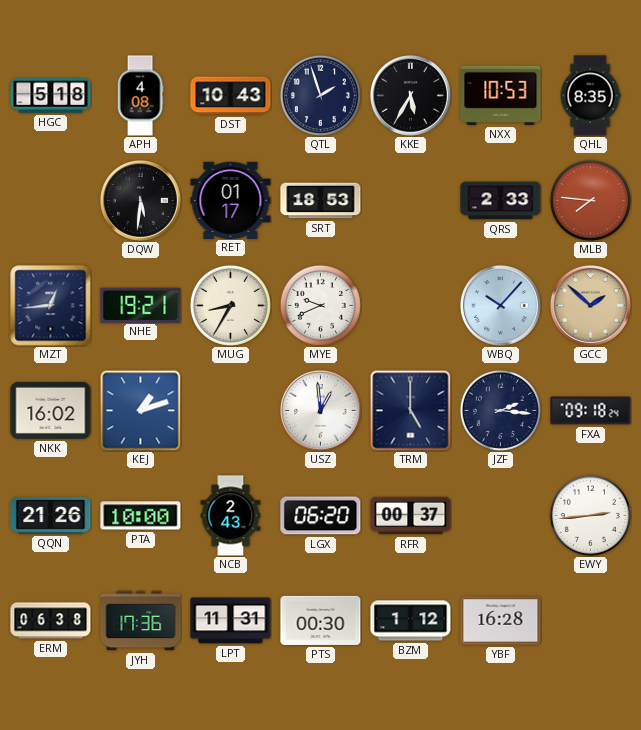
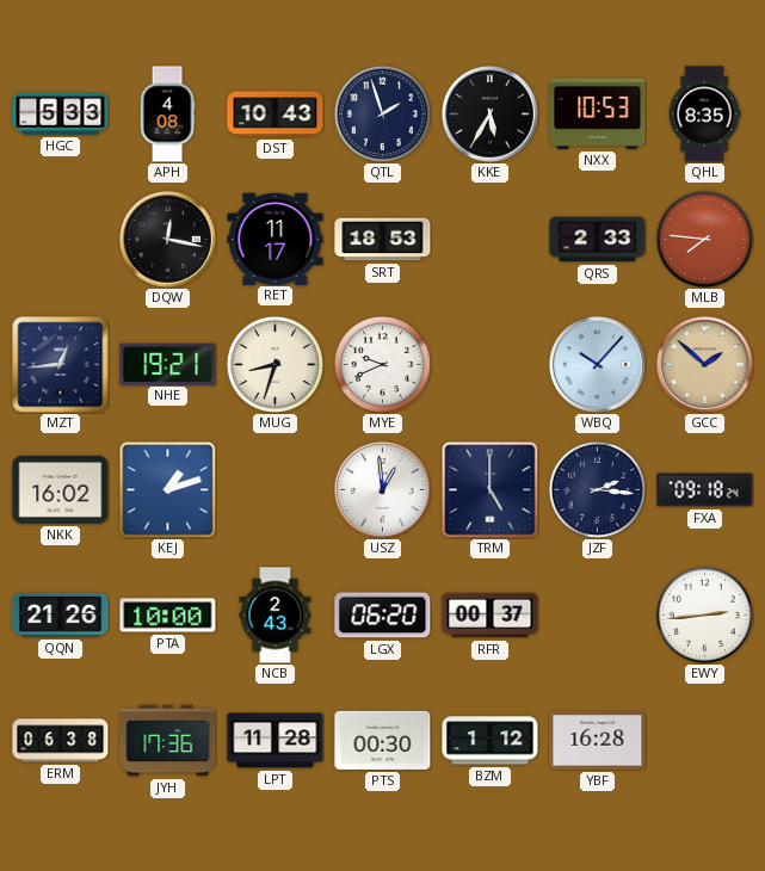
HGC: 5:18 -> 5:33 (61, 115)
DQW: 5:31 -> 12:17 (167, 239)
RET: 01:17 -> 11:17 (276, 239)
MUG: 8:35 -> 8:33 (274, 364)
LPT: 11:31 -> 11:28 (276, 741)
